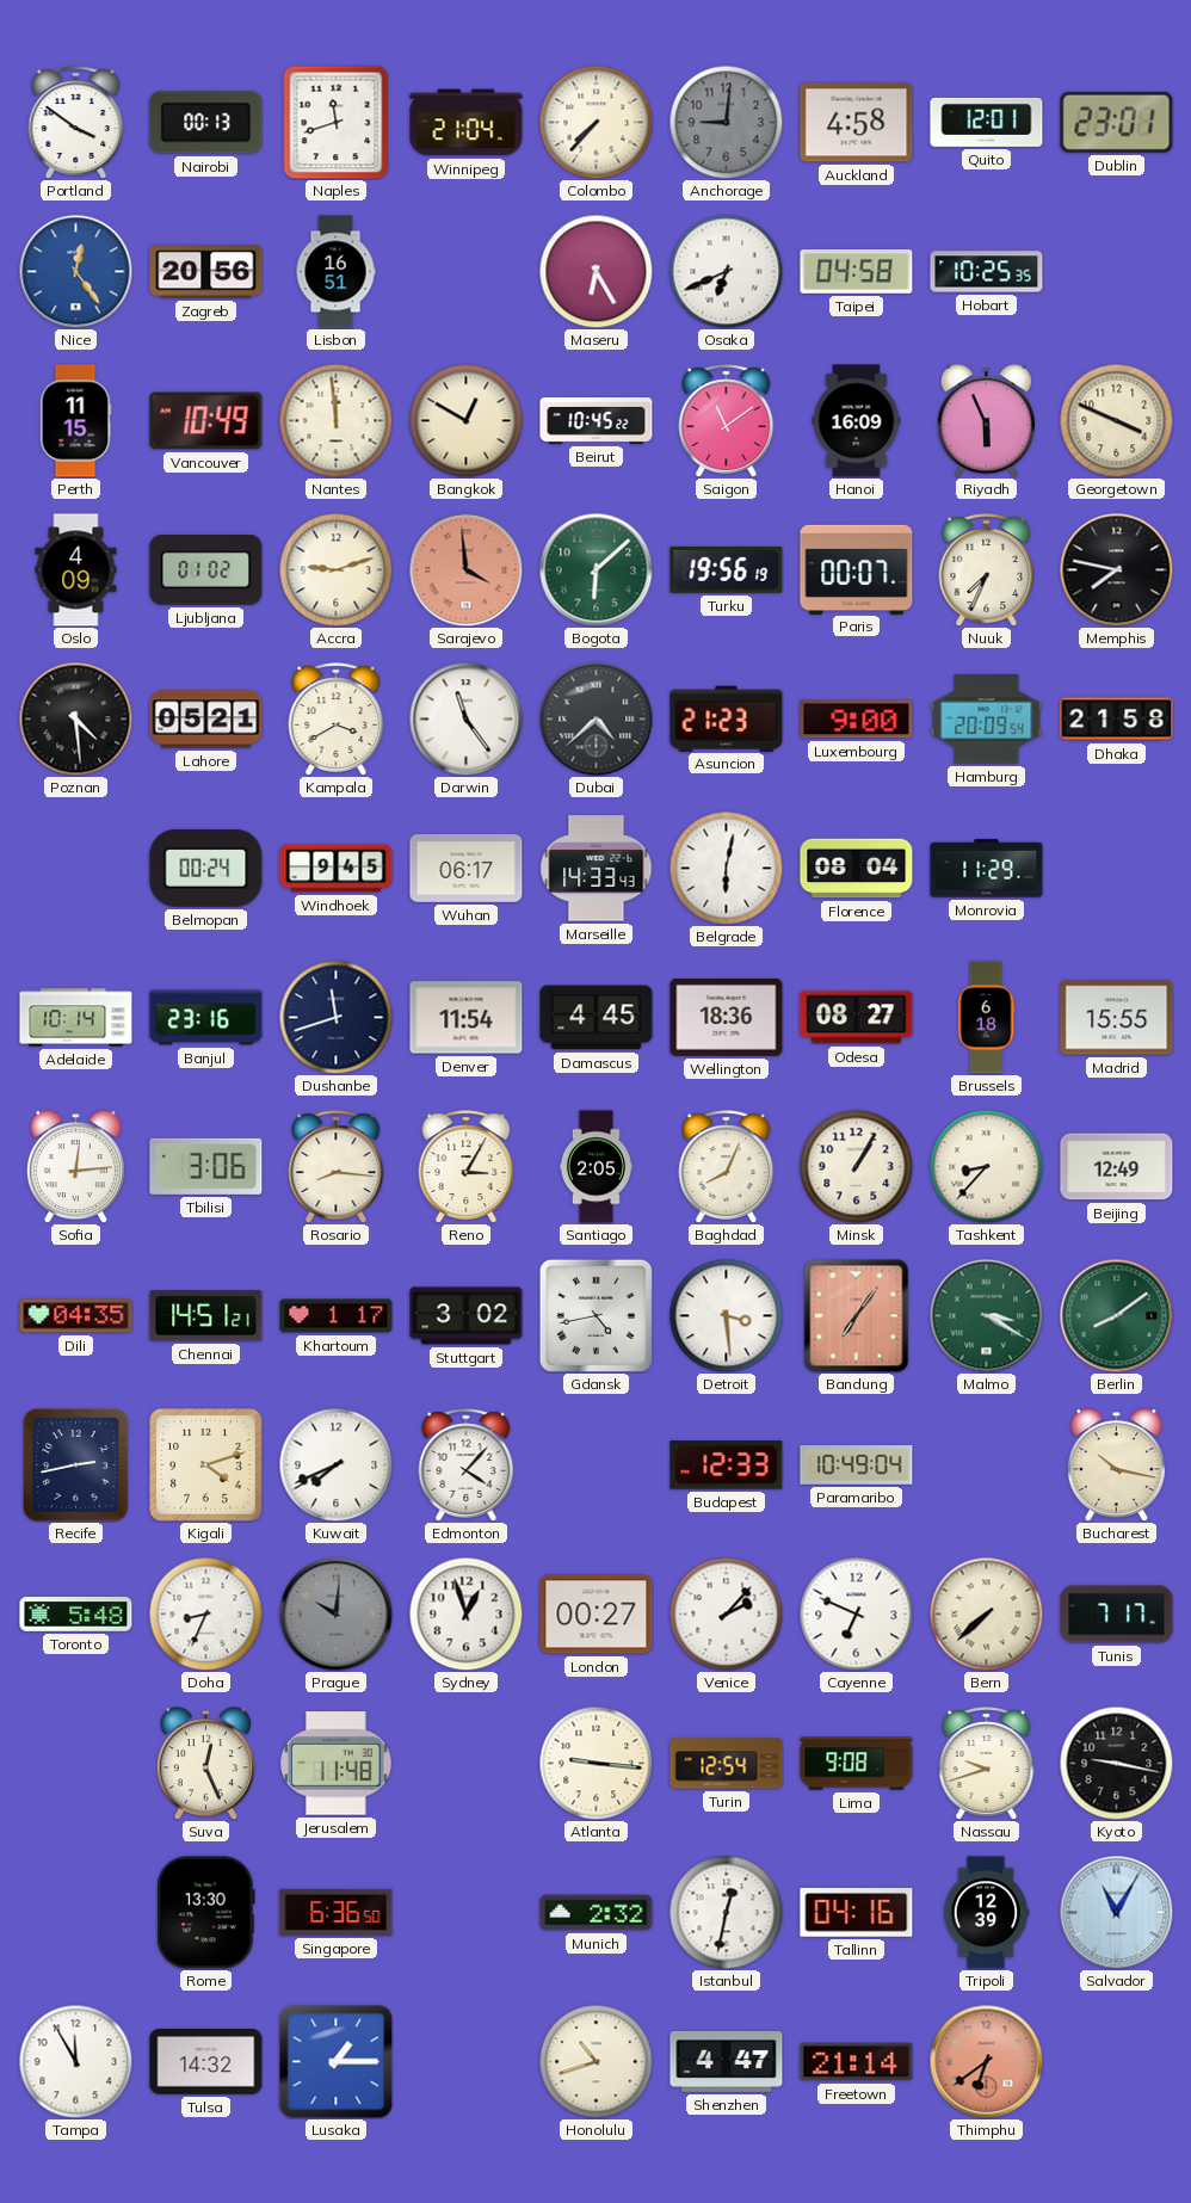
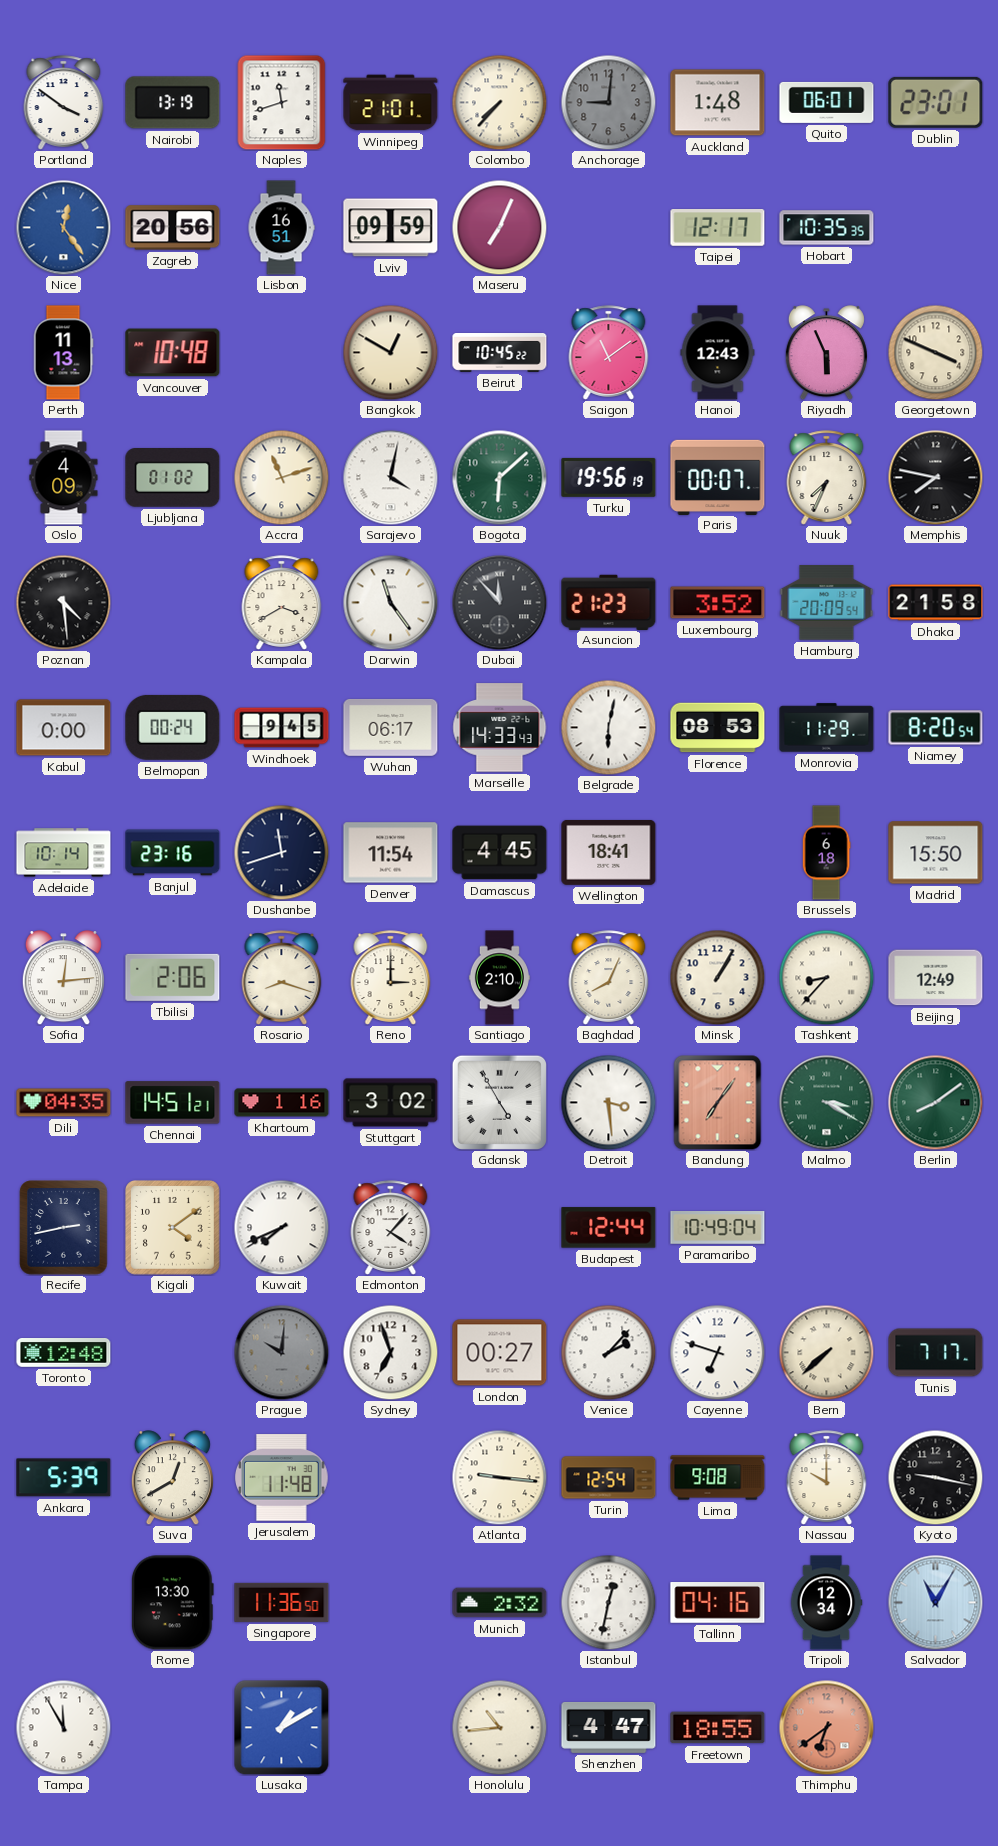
Nairobi: 00:13 -> 13:19 (173, 103)
Winnipeg: 21:04 -> 21:01 (391, 103)
Auckland: 4:58 -> 1:48 (718, 103)
Quito: 12:01 -> 06:01 (827, 102)
Lviv: none -> 09:59 (391, 228)
Maseru: 6:25 -> 7:04 (499, 227)
Osaka: 6:41 -> none (726, 271)
Taipei: 04:58 -> 12:17 (718, 228)
Hobart: 10:25 -> 10:35 (827, 228)
Perth: 11:15 -> 11:13 (63, 353)
Vancouver: 10:49 -> 10:48 (173, 353)
Nantes: 11:59 -> none (335, 420)
Hanoi: 16:09 -> 12:43 (718, 353)
Accra: 9:12 -> 11:12 (281, 477)
Sarajevo: 3:59 -> 4:02 (390, 477)
Sarajevo dial: salmon -> white (390, 477)
Lahore: 05:21 -> none (206, 720)
Dubai: 4:38 -> 11:53 (499, 602)
Luxembourg: 9:00 -> 3:52 (718, 603)
Kabul: none -> 0:00 (64, 728)
Florence: 08:04 -> 08:53 (718, 728)
Niamey: none -> 8:20 (936, 728)
Wellington: 18:36 -> 18:41 (609, 852)
Odesa: 08:27 -> none (857, 1018)
Madrid: 15:55 -> 15:50 (936, 853)
Tbilisi: 3:06 -> 2:06 (173, 977)
Rosario: 8:16 -> 8:18 (282, 978)
Reno: 3:05 -> 3:00 (391, 978)
Santiago: 2:05 -> 2:10 (499, 978)
Khartoum: 1:17 -> 1:16 (282, 1103)
Gdansk: 4:43 -> 4:55 (499, 1102)
Kigali: 4:12 -> 4:09 (173, 1228)
Budapest: 12:33 -> 12:44 (609, 1228)
Bucharest: 10:17 -> none (1116, 1465)
Toronto: 5:48 -> 12:48 (64, 1353)
Doha: 8:34 -> none (205, 1613)
Sydney: 12:57 -> 6:57 (390, 1352)
Cayenne: 6:49 -> 6:48 (717, 1352)
Ankara: none -> 5:39 (64, 1478)
Suva: 12:26 -> 12:40 (172, 1478)
Nassau: 9:42 -> 10:00 (827, 1478)
Singapore: 6:36 -> 11:36 (282, 1602)
Tripoli: 12:39 -> 12:34 (826, 1603)
Tulsa: 14:32 -> none (206, 2062)
Lusaka: 1:15 -> 1:10 (282, 1728)
Honolulu: 10:42 -> 10:44 (499, 1727)
Freetown: 21:14 -> 18:55 (718, 1728)
